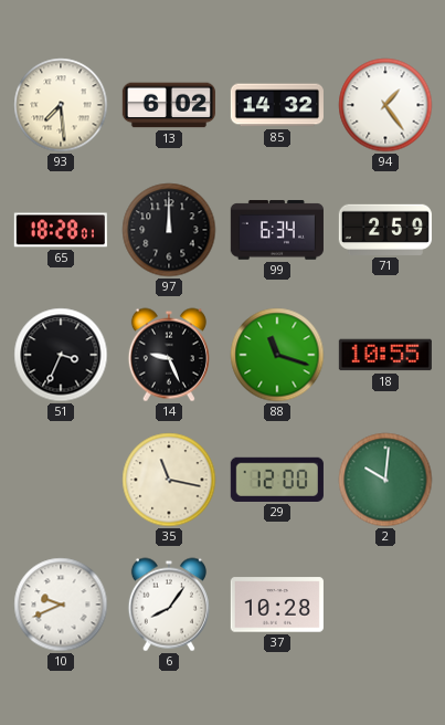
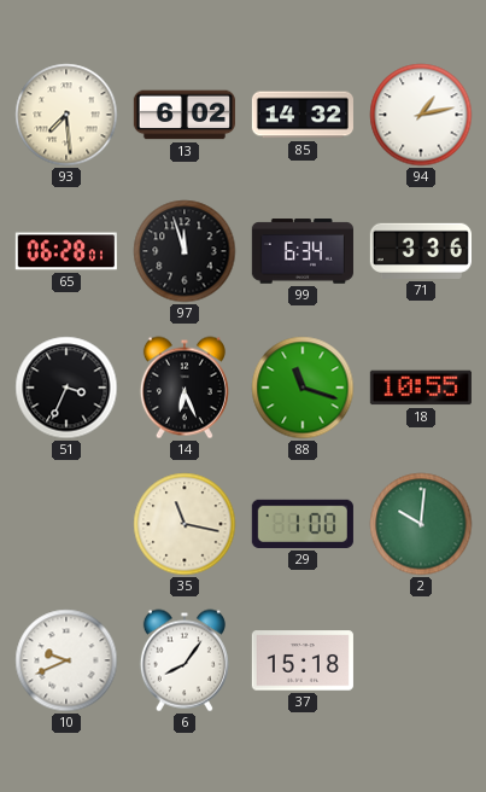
94: 1:24 -> 1:13 (421, 115)
65: 18:28 -> 06:28 (66, 251)
97: 12:00 -> 11:57 (185, 251)
71: 2:59 -> 3:36 (421, 251)
14: 9:26 -> 6:26 (185, 388)
29: 12:00 -> 1:00 (303, 524)
37: 10:28 -> 15:18 (303, 660)
